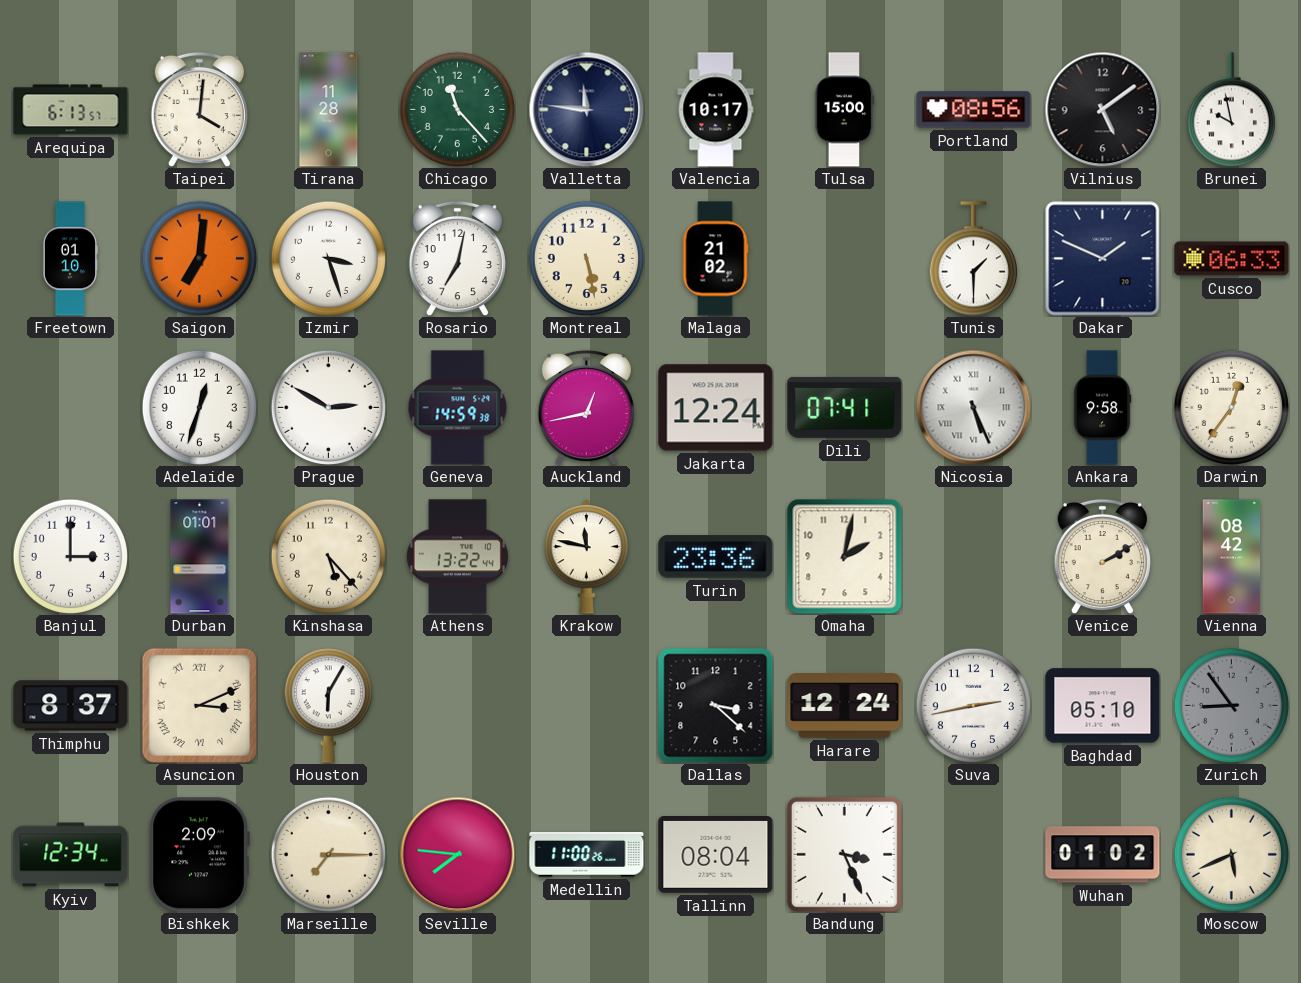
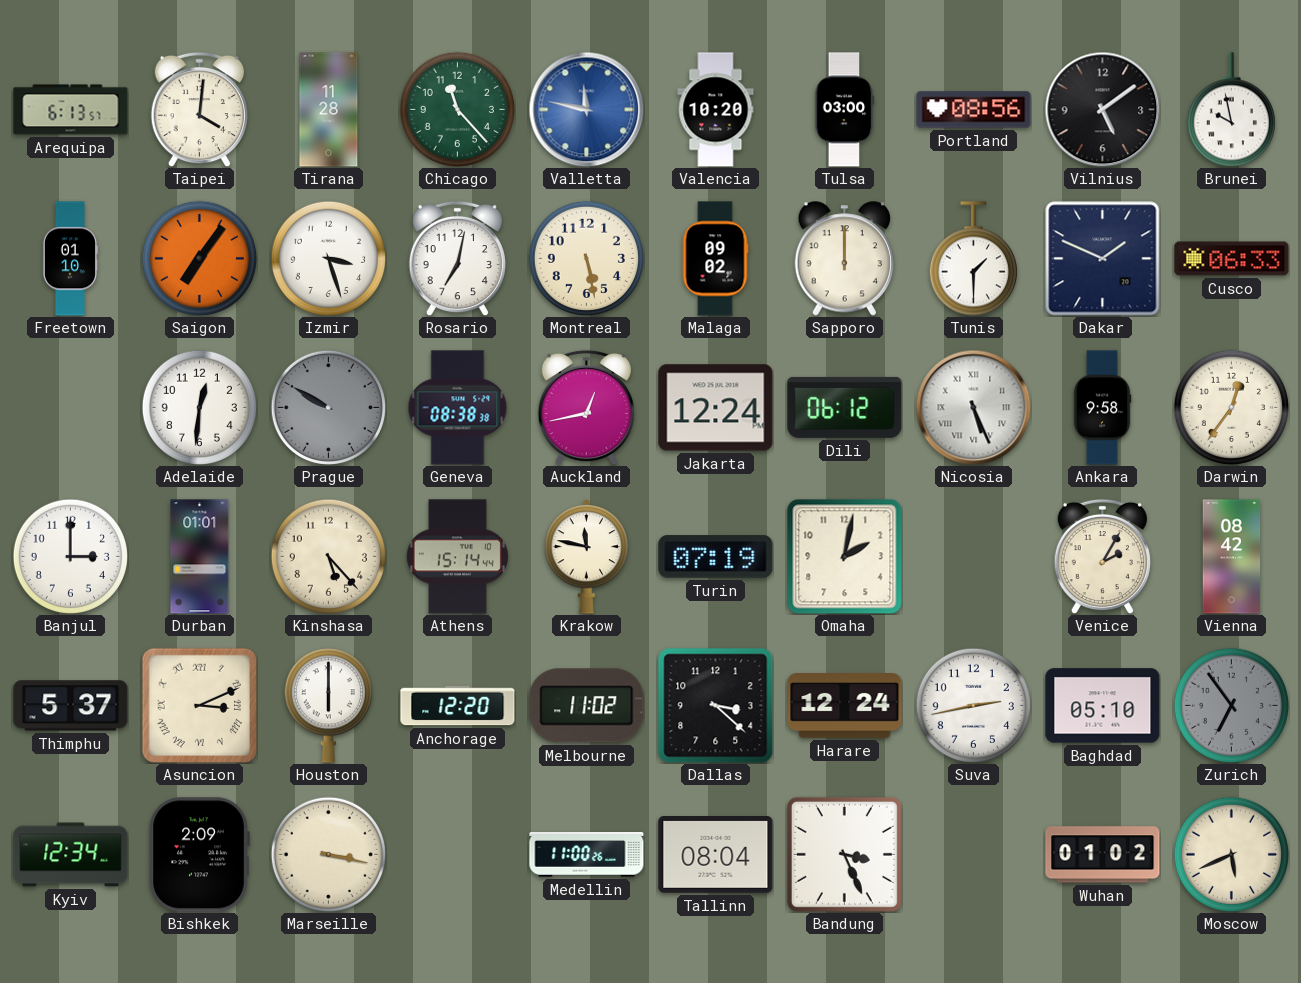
Valletta: 11:46 -> 11:47 (586, 109)
Valletta dial: navy -> blue (586, 109)
Valencia: 10:17 -> 10:20 (716, 110)
Tulsa: 15:00 -> 03:00 (844, 110)
Saigon: 7:01 -> 7:06 (199, 258)
Malaga: 21:02 -> 09:02 (715, 259)
Sapporo: none -> 12:00 (844, 259)
Adelaide: 12:33 -> 12:31 (199, 407)
Prague: 2:50 -> 9:50 (328, 407)
Prague dial: white -> grey (328, 407)
Geneva: 14:59 -> 08:38 (458, 408)
Dili: 07:41 -> 06:12 (845, 407)
Athens: 13:22 -> 15:14 (457, 557)
Turin: 23:36 -> 07:19 (716, 557)
Venice: 2:10 -> 2:05 (1102, 556)
Thimphu: 8:37 -> 5:37 (71, 706)
Houston: 6:05 -> 6:00 (328, 706)
Anchorage: none -> 12:20 (458, 706)
Melbourne: none -> 11:02 (587, 706)
Zurich: 8:54 -> 6:54 (1231, 705)
Marseille: 7:15 -> 3:17 (328, 854)
Seville: 7:46 -> none (457, 854)
